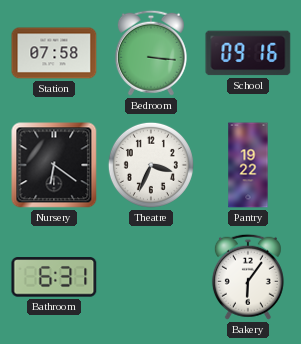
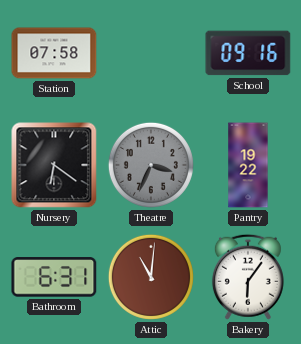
Bedroom: 3:16 -> none (151, 53)
Theatre dial: white -> grey (151, 165)
Attic: none -> 11:01 (151, 277)
